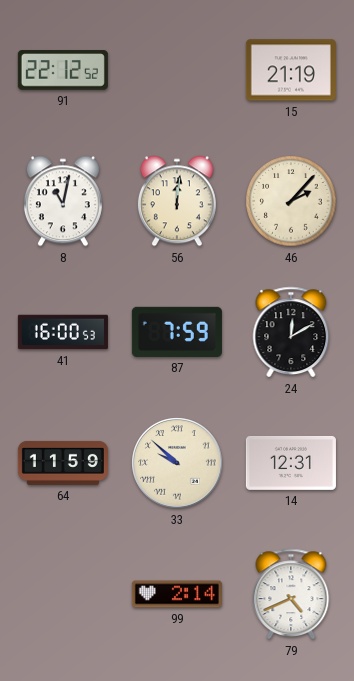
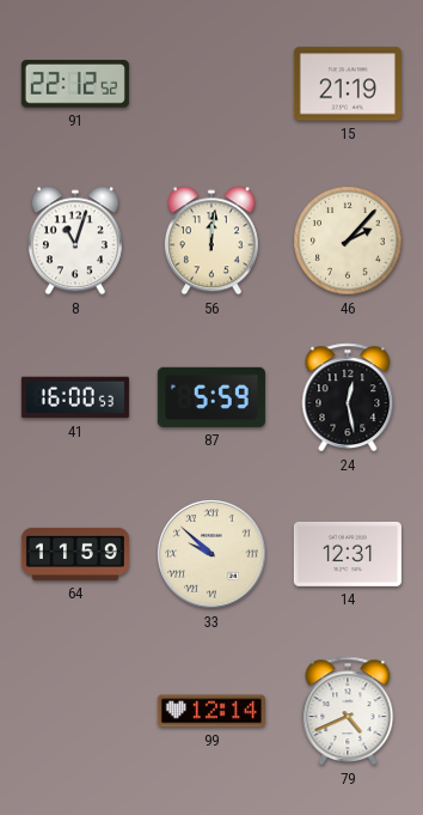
8: 11:02 -> 11:03 (75, 241)
87: 7:59 -> 5:59 (211, 397)
24: 12:10 -> 12:28 (348, 397)
99: 2:14 -> 12:14 (211, 711)
